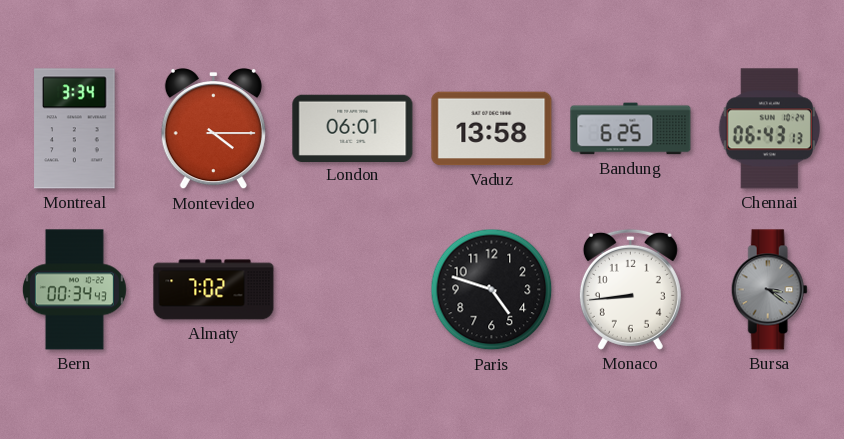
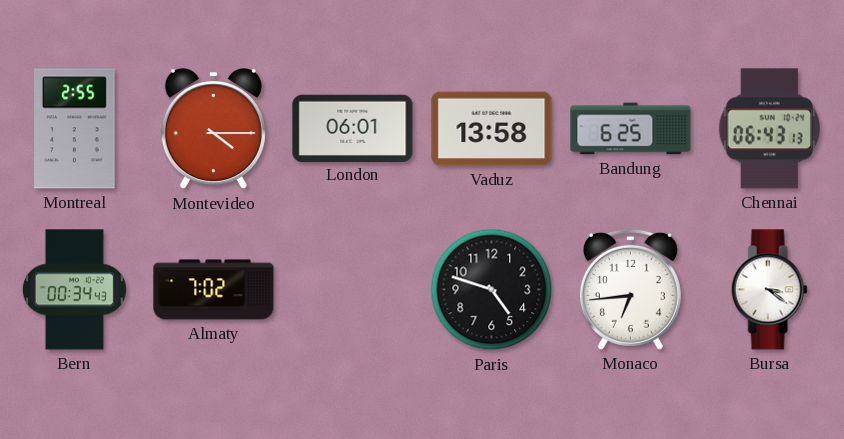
Montreal: 3:34 -> 2:55 (75, 129)
Monaco: 8:44 -> 6:44 (630, 289)
Bursa dial: grey -> white (769, 290)
